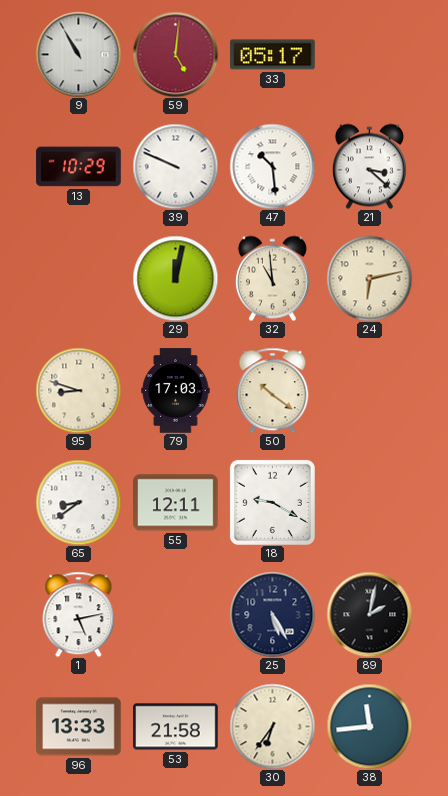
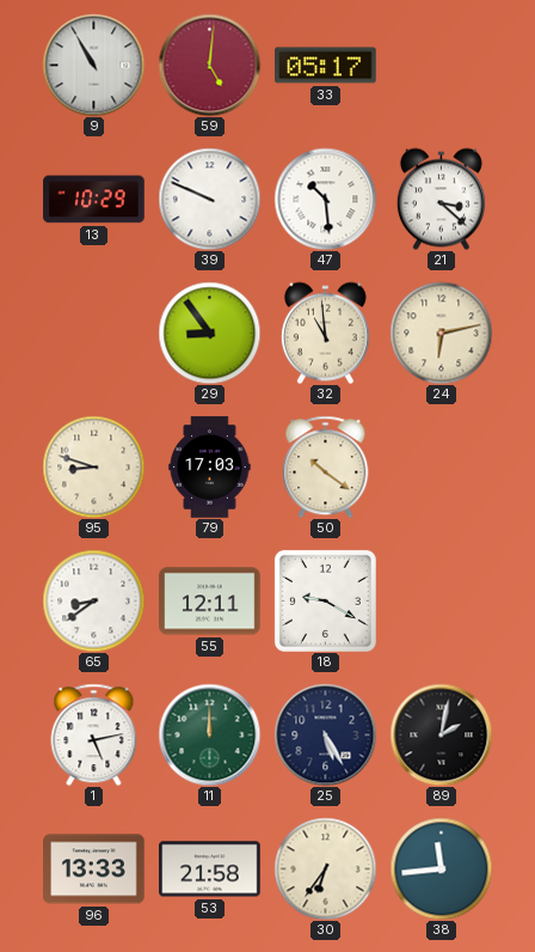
29: 12:02 -> 8:54 (209, 332)
11: none -> 12:00 (209, 734)
